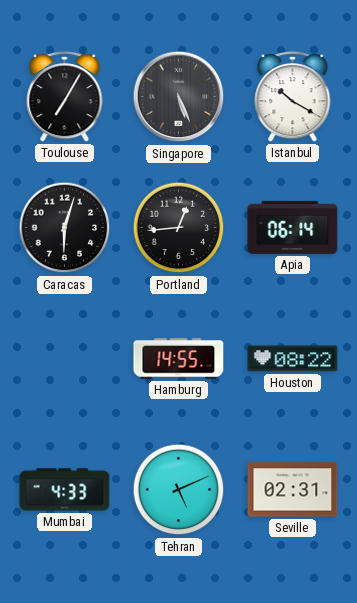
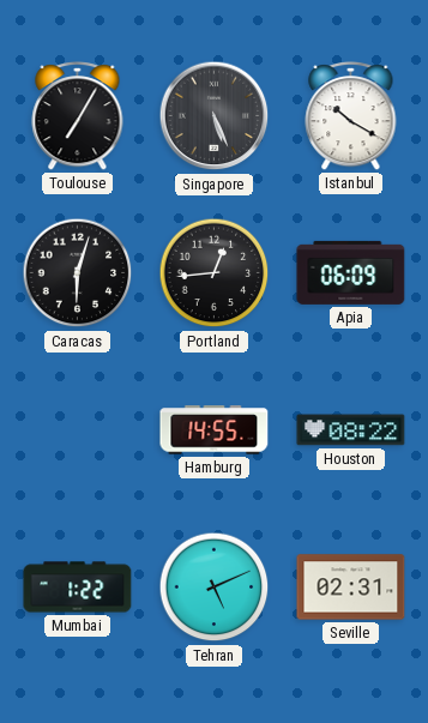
Apia: 06:14 -> 06:09 (351, 272)
Mumbai: 4:33 -> 1:22 (78, 588)
